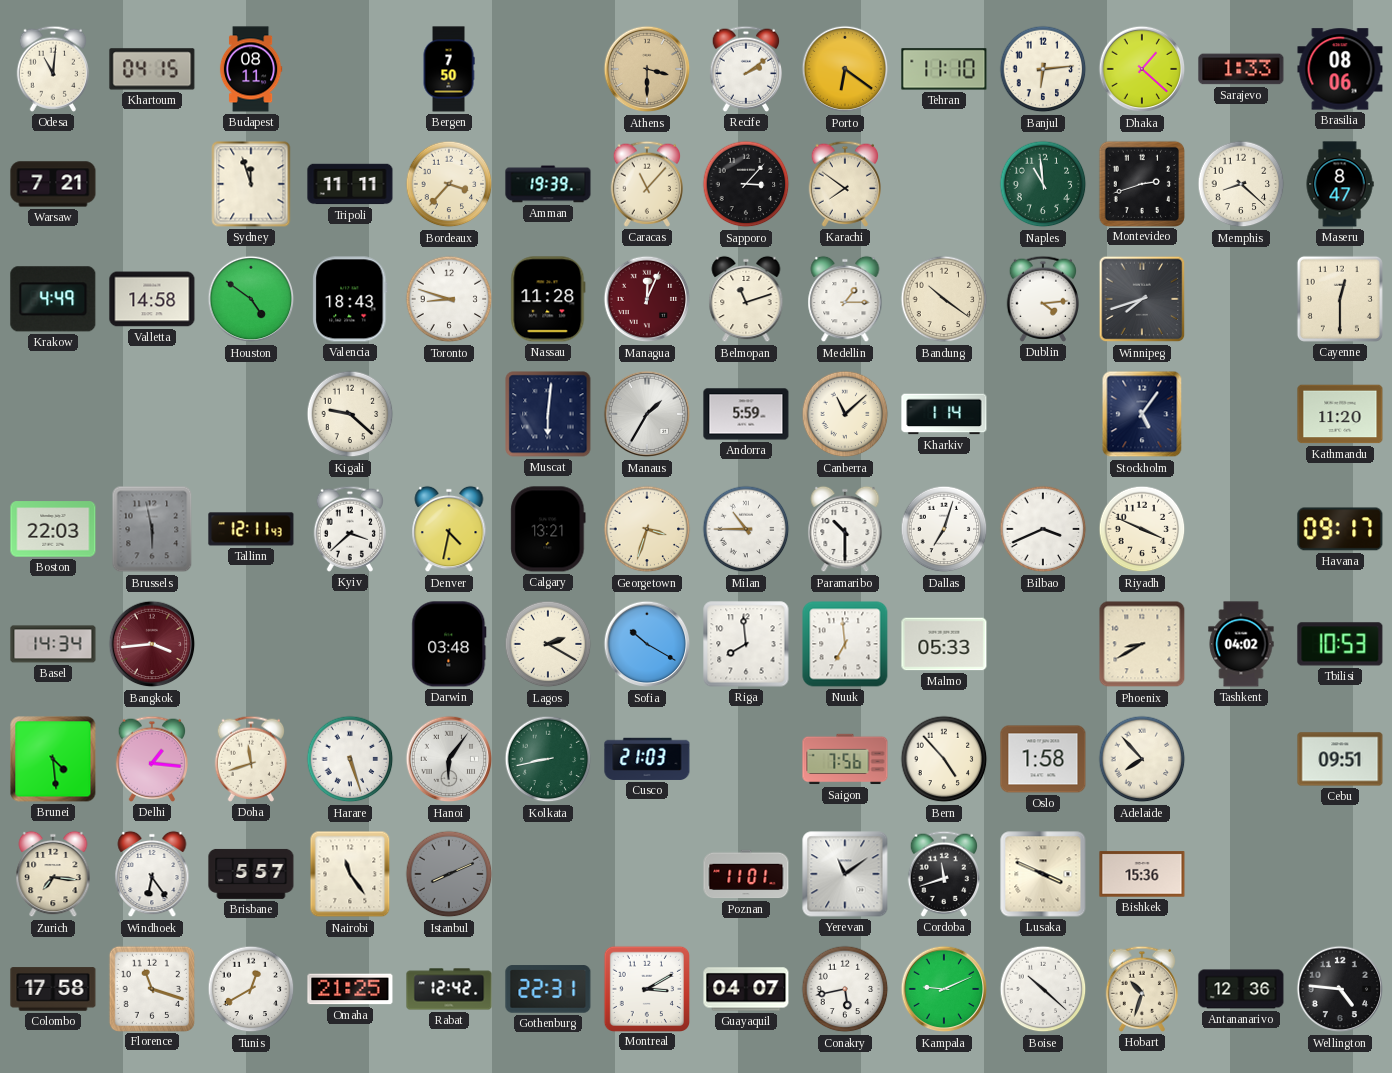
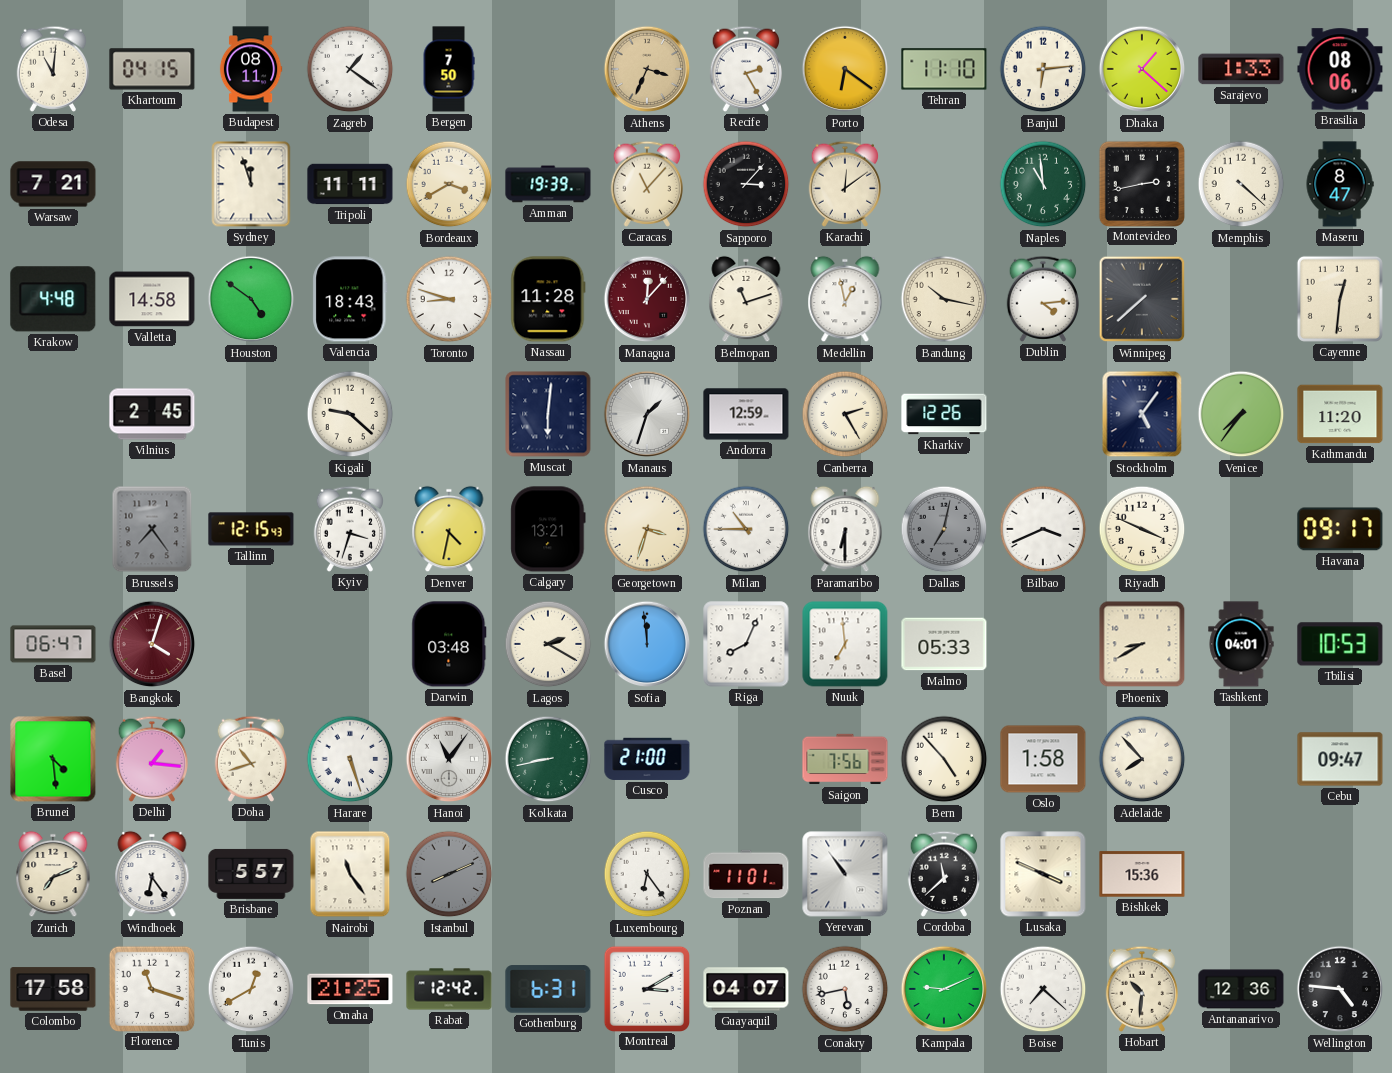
Zagreb: none -> 1:21 (350, 69)
Athens: 3:30 -> 3:34 (647, 69)
Recife: 2:09 -> 2:25 (746, 69)
Bordeaux: 3:37 -> 3:40 (449, 184)
Karachi: 7:51 -> 12:09 (845, 184)
Montevideo: 2:42 -> 2:43 (1141, 183)
Memphis: 8:22 -> 4:22 (1241, 184)
Krakow: 4:49 -> 4:48 (53, 299)
Managua: 12:04 -> 12:07 (647, 299)
Medellin: 1:15 -> 12:58 (845, 299)
Bandung: 10:21 -> 10:17 (944, 299)
Winnipeg: 7:42 -> 7:38 (1142, 299)
Cayenne: 12:30 -> 12:31 (1340, 299)
Vilnius: none -> 2:45 (152, 414)
Manaus: 1:35 -> 1:33 (647, 414)
Andorra: 5:59 -> 12:59 (746, 414)
Canberra: 11:08 -> 2:25 (845, 414)
Kharkiv: 1:14 -> 12:26 (944, 414)
Venice: none -> 7:36 (1241, 414)
Boston: 22:03 -> none (53, 529)
Brussels: 5:58 -> 7:24 (152, 529)
Tallinn: 12:11 -> 12:15 (251, 529)
Kyiv: 3:38 -> 3:33 (350, 529)
Paramaribo: 10:30 -> 6:30 (845, 529)
Dallas: 7:03 -> 7:02 (944, 529)
Dallas dial: white -> grey (944, 529)
Basel: 14:34 -> 06:47 (53, 644)
Bangkok: 3:44 -> 4:03 (152, 644)
Sofia: 10:20 -> 11:59 (647, 644)
Riga: 7:59 -> 8:04 (746, 644)
Tashkent: 04:02 -> 04:01 (1241, 644)
Doha: 11:42 -> 10:42 (251, 759)
Hanoi: 6:06 -> 11:06 (449, 759)
Cusco: 21:03 -> 21:00 (647, 759)
Cebu: 09:51 -> 09:47 (1340, 759)
Zurich: 7:16 -> 7:11 (53, 874)
Luxembourg: none -> 6:24 (647, 874)
Yerevan: 11:09 -> 10:54 (845, 874)
Cordoba: 11:42 -> 11:38 (944, 874)
Gothenburg: 22:31 -> 6:31 (548, 989)
Boise: 10:22 -> 7:22 (1043, 989)
Hobart: 10:33 -> 10:31 (1142, 989)
